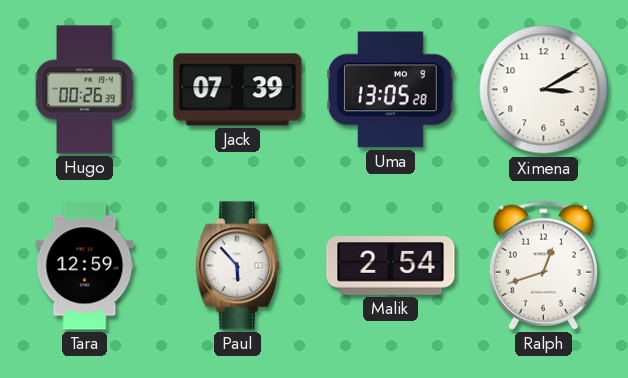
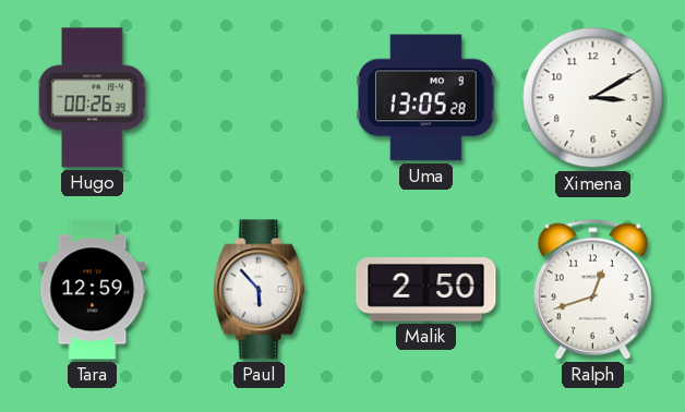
Jack: 07:39 -> none (238, 90)
Malik: 2:54 -> 2:50 (426, 290)
